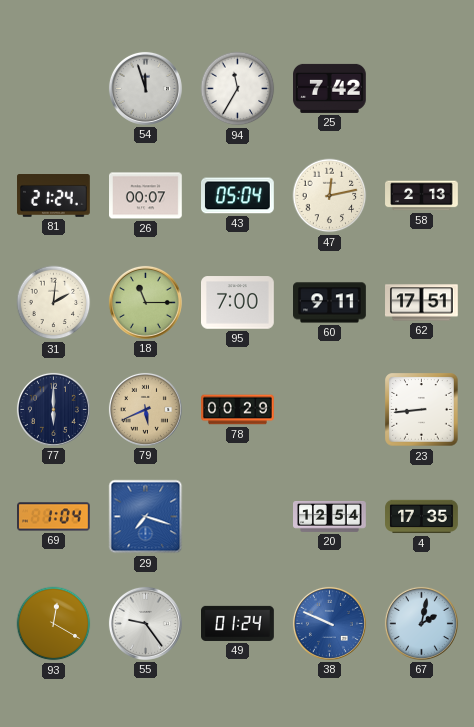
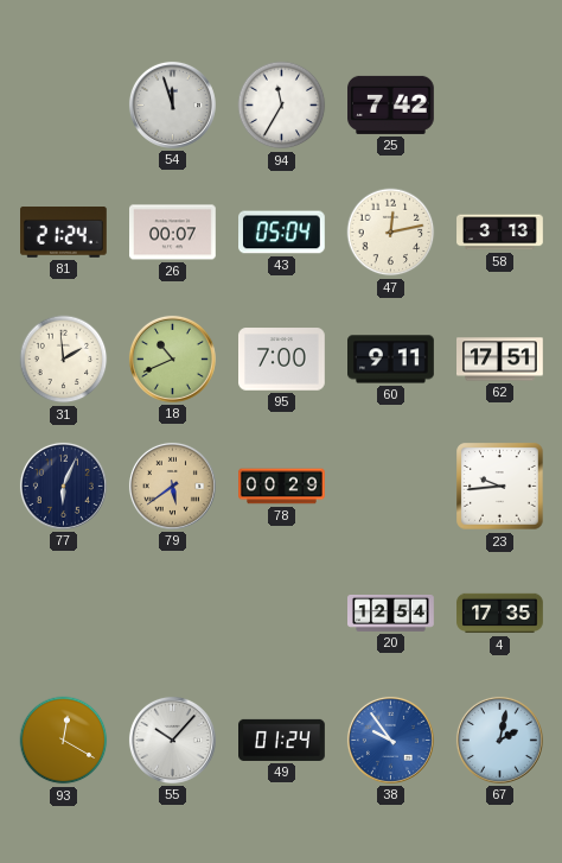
58: 2:13 -> 3:13 (500, 233)
31: 2:01 -> 1:59 (64, 360)
18: 11:15 -> 10:41 (172, 358)
77: 6:00 -> 6:04 (63, 486)
79: 5:41 -> 5:39 (172, 486)
23: 8:44 -> 9:44 (500, 487)
69: 1:04 -> none (54, 517)
29: 7:18 -> none (146, 517)
55: 9:24 -> 10:07 (172, 740)
38: 9:49 -> 9:54 (390, 740)
